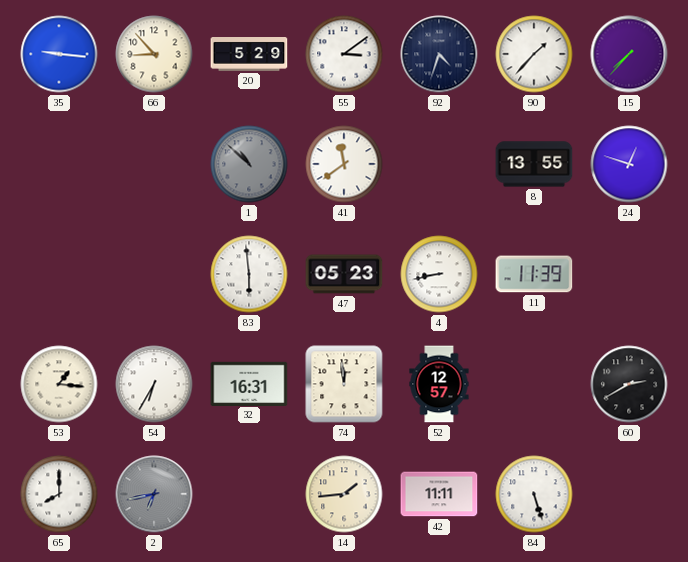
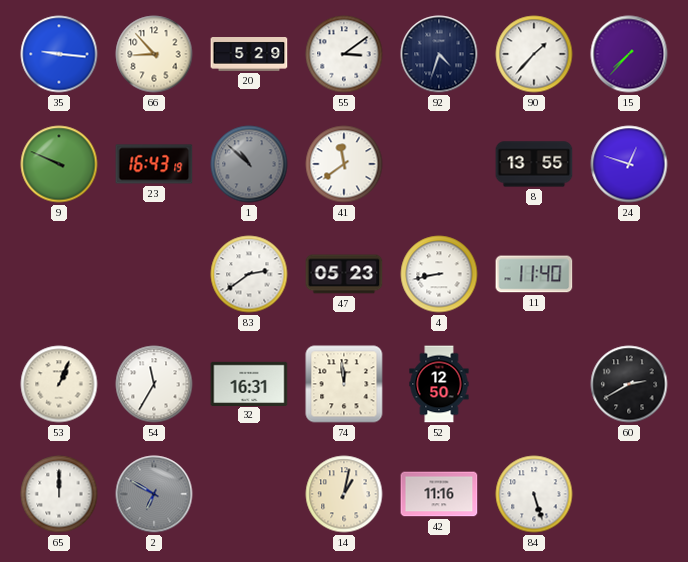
9: none -> 9:49 (59, 164)
23: none -> 16:43 (154, 164)
83: 5:59 -> 2:39 (249, 274)
11: 11:39 -> 11:40 (534, 274)
53: 1:16 -> 1:04 (59, 384)
54: 6:35 -> 11:35 (154, 384)
52: 12:57 -> 12:50 (439, 384)
65: 8:00 -> 12:00 (59, 494)
2: 6:43 -> 6:50 (154, 494)
14: 1:44 -> 1:02 (344, 494)
42: 11:11 -> 11:16 (439, 494)
